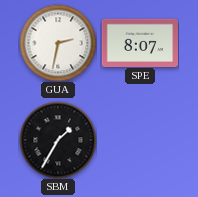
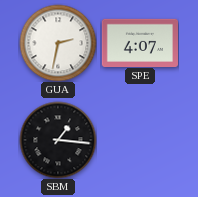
SPE: 8:07 -> 4:07 (139, 42)
SBM: 1:35 -> 1:16 (58, 140)
